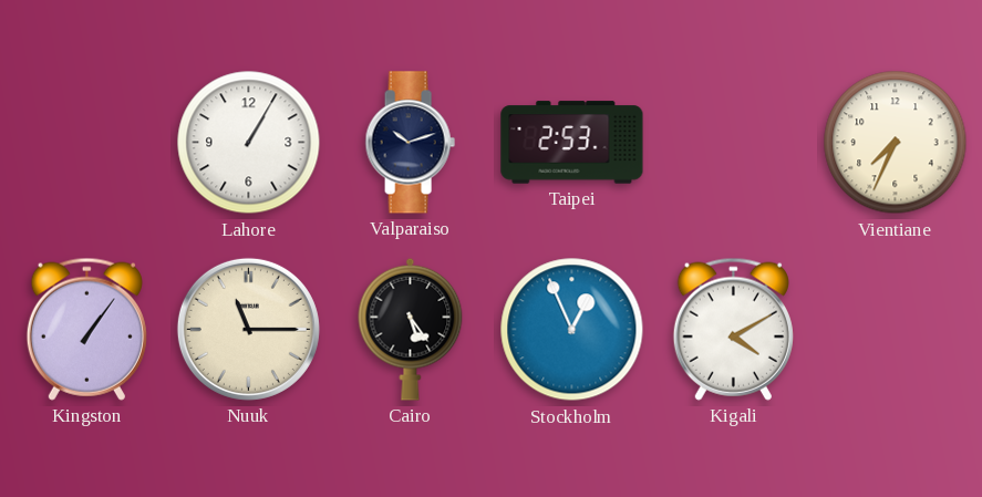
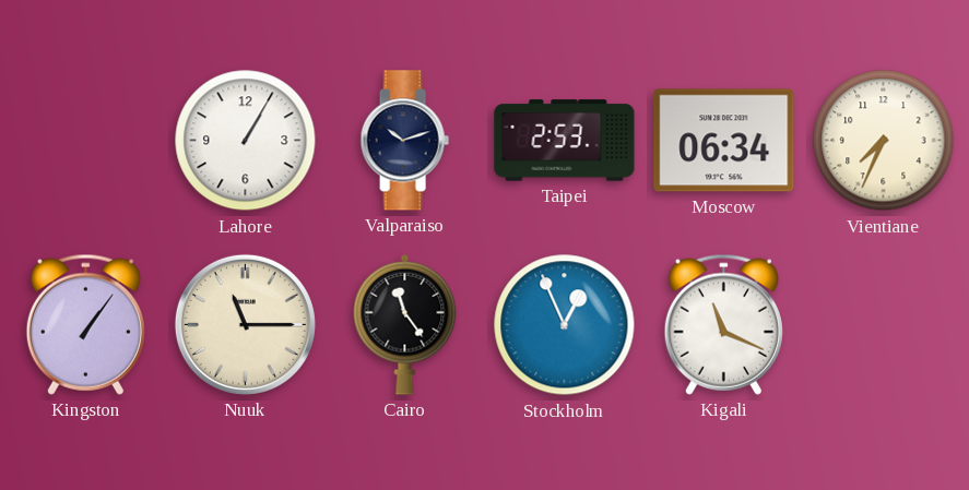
Moscow: none -> 06:34 (724, 141)
Cairo: 5:24 -> 11:24 (405, 324)
Kigali: 4:10 -> 11:19 (723, 324)
